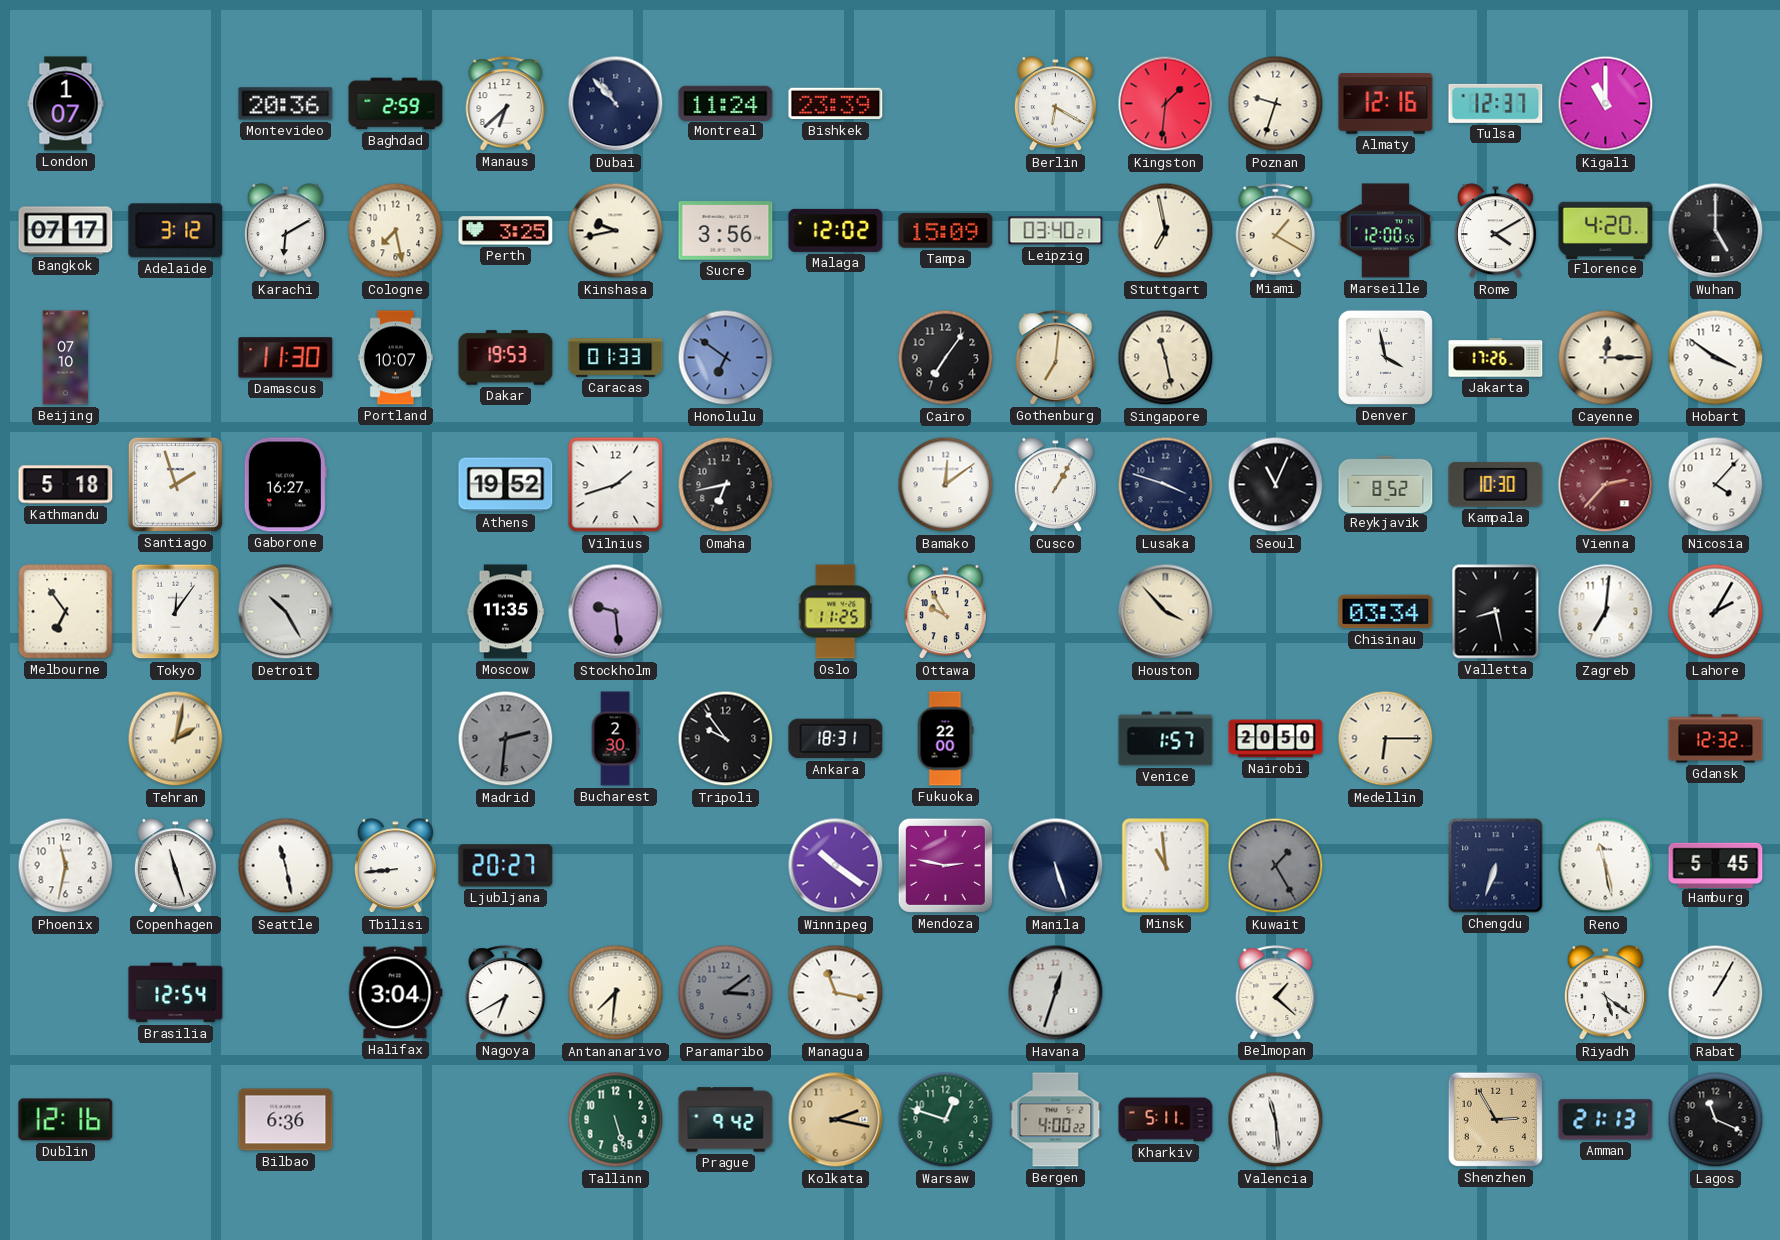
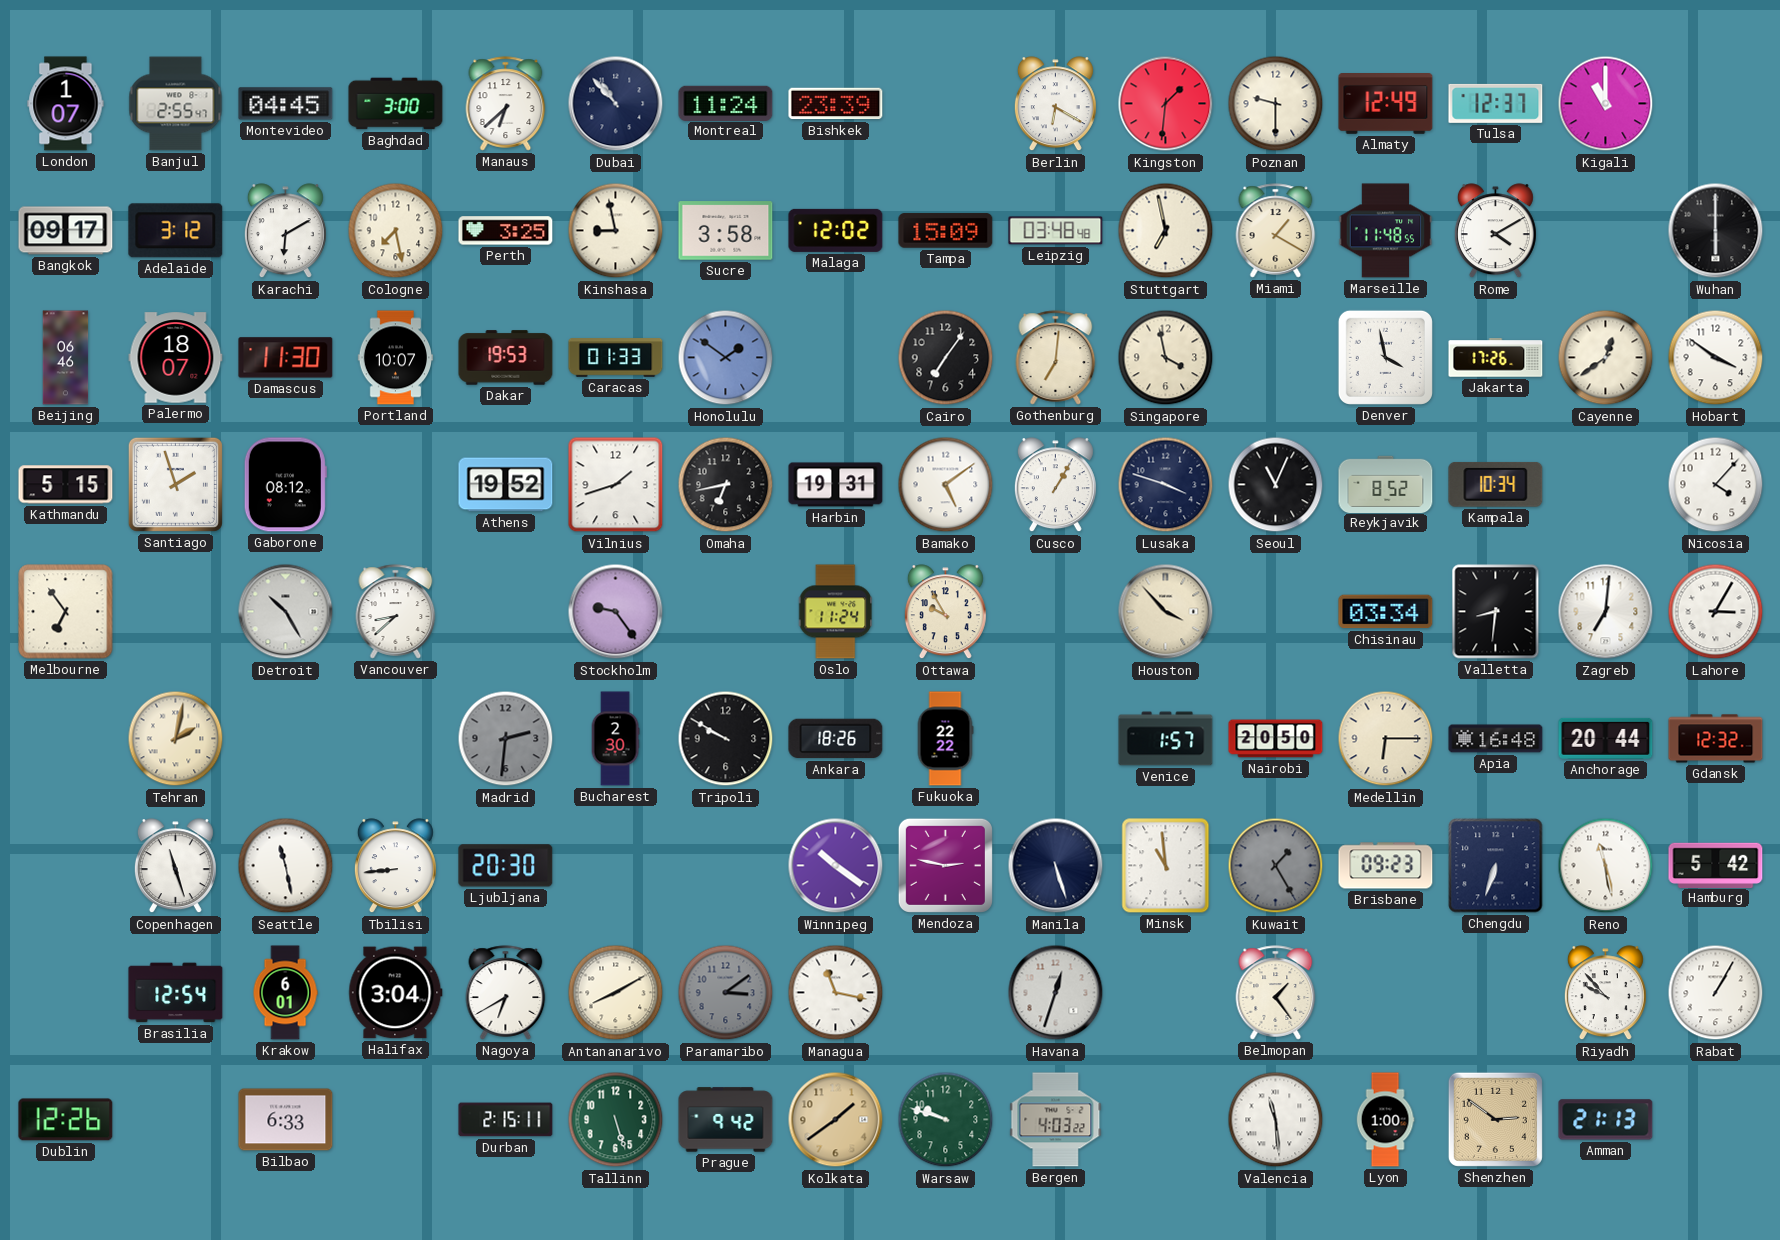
Banjul: none -> 2:55 (176, 104)
Montevideo: 20:36 -> 04:45 (286, 104)
Baghdad: 2:59 -> 3:00 (396, 104)
Poznan: 9:33 -> 9:30 (1276, 104)
Almaty: 12:16 -> 12:49 (1386, 104)
Bangkok: 07:17 -> 09:17 (66, 231)
Kinshasa: 9:43 -> 8:58 (616, 231)
Sucre: 3:56 -> 3:58 (726, 231)
Leipzig: 03:40 -> 03:48 (1056, 231)
Marseille: 12:00 -> 11:48 (1386, 231)
Florence: 4:20 -> none (1606, 230)
Wuhan: 5:00 -> 6:00 (1716, 231)
Beijing: 07:10 -> 06:46 (66, 358)
Palermo: none -> 18:07 (176, 358)
Honolulu: 6:51 -> 1:51 (726, 358)
Singapore: 11:28 -> 3:58 (1166, 358)
Cayenne: 12:15 -> 12:39 (1606, 358)
Kathmandu: 5:18 -> 5:15 (66, 485)
Gaborone: 16:27 -> 08:12 (285, 485)
Harbin: none -> 19:31 (836, 485)
Bamako: 12:09 -> 5:09 (946, 485)
Kampala: 10:30 -> 10:34 (1496, 484)
Vienna: 2:37 -> none (1606, 485)
Tokyo: 12:06 -> none (176, 612)
Vancouver: none -> 8:38 (396, 612)
Moscow: 11:35 -> none (506, 612)
Stockholm: 9:29 -> 9:24 (616, 612)
Oslo: 11:25 -> 11:24 (836, 612)
Valletta: 8:28 -> 8:31 (1496, 612)
Lahore: 2:05 -> 3:05 (1716, 612)
Tripoli: 9:54 -> 9:50 (726, 739)
Ankara: 18:31 -> 18:26 (836, 739)
Fukuoka: 22:00 -> 22:22 (945, 739)
Apia: none -> 16:48 (1496, 739)
Anchorage: none -> 20:44 (1606, 738)
Phoenix: 11:32 -> none (66, 866)
Ljubljana: 20:27 -> 20:30 (506, 866)
Brisbane: none -> 09:23 (1386, 866)
Hamburg: 5:45 -> 5:42 (1716, 865)
Krakow: none -> 6:01 (285, 993)
Antananarivo: 7:31 -> 8:10 (616, 993)
Belmopan: 1:22 -> 1:24 (1276, 993)
Riyadh: 5:21 -> 9:53 (1605, 993)
Dublin: 12:16 -> 12:26 (66, 1120)
Bilbao: 6:36 -> 6:33 (286, 1120)
Durban: none -> 2:15 (506, 1120)
Kolkata: 2:17 -> 1:39 (836, 1120)
Warsaw: 12:48 -> 9:48 (946, 1120)
Bergen: 4:00 -> 4:03 (1056, 1120)
Kharkiv: 5:11 -> none (1166, 1120)
Lyon: none -> 1:00 (1385, 1120)
Shenzhen: 2:55 -> 2:51 (1495, 1119)
Lagos: 11:19 -> none (1716, 1120)
